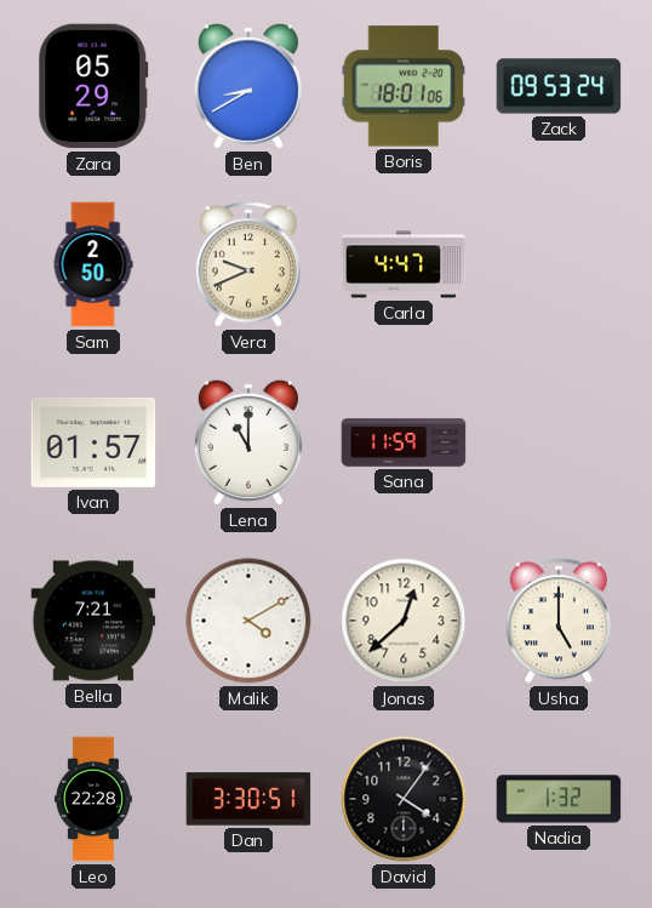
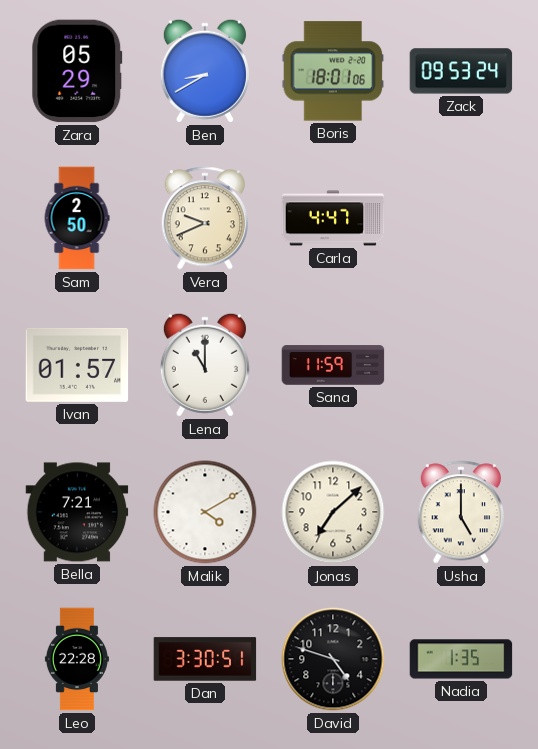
Jonas: 12:38 -> 7:08 (333, 512)
David: 4:06 -> 4:48 (333, 659)
Nadia: 1:32 -> 1:35 (461, 659)
